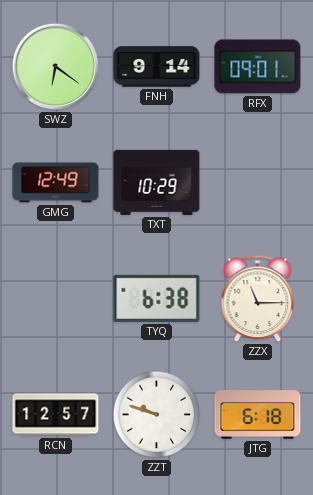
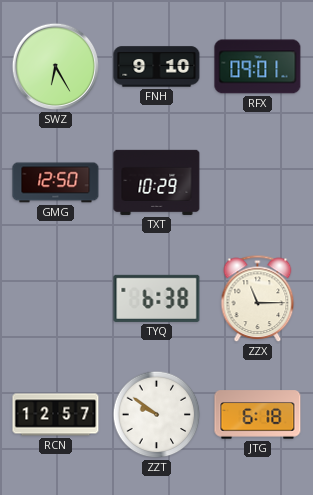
SWZ: 6:21 -> 6:25 (56, 67)
FNH: 9:14 -> 9:10 (157, 67)
GMG: 12:49 -> 12:50 (56, 183)
ZZT: 9:48 -> 9:51 (157, 415)
